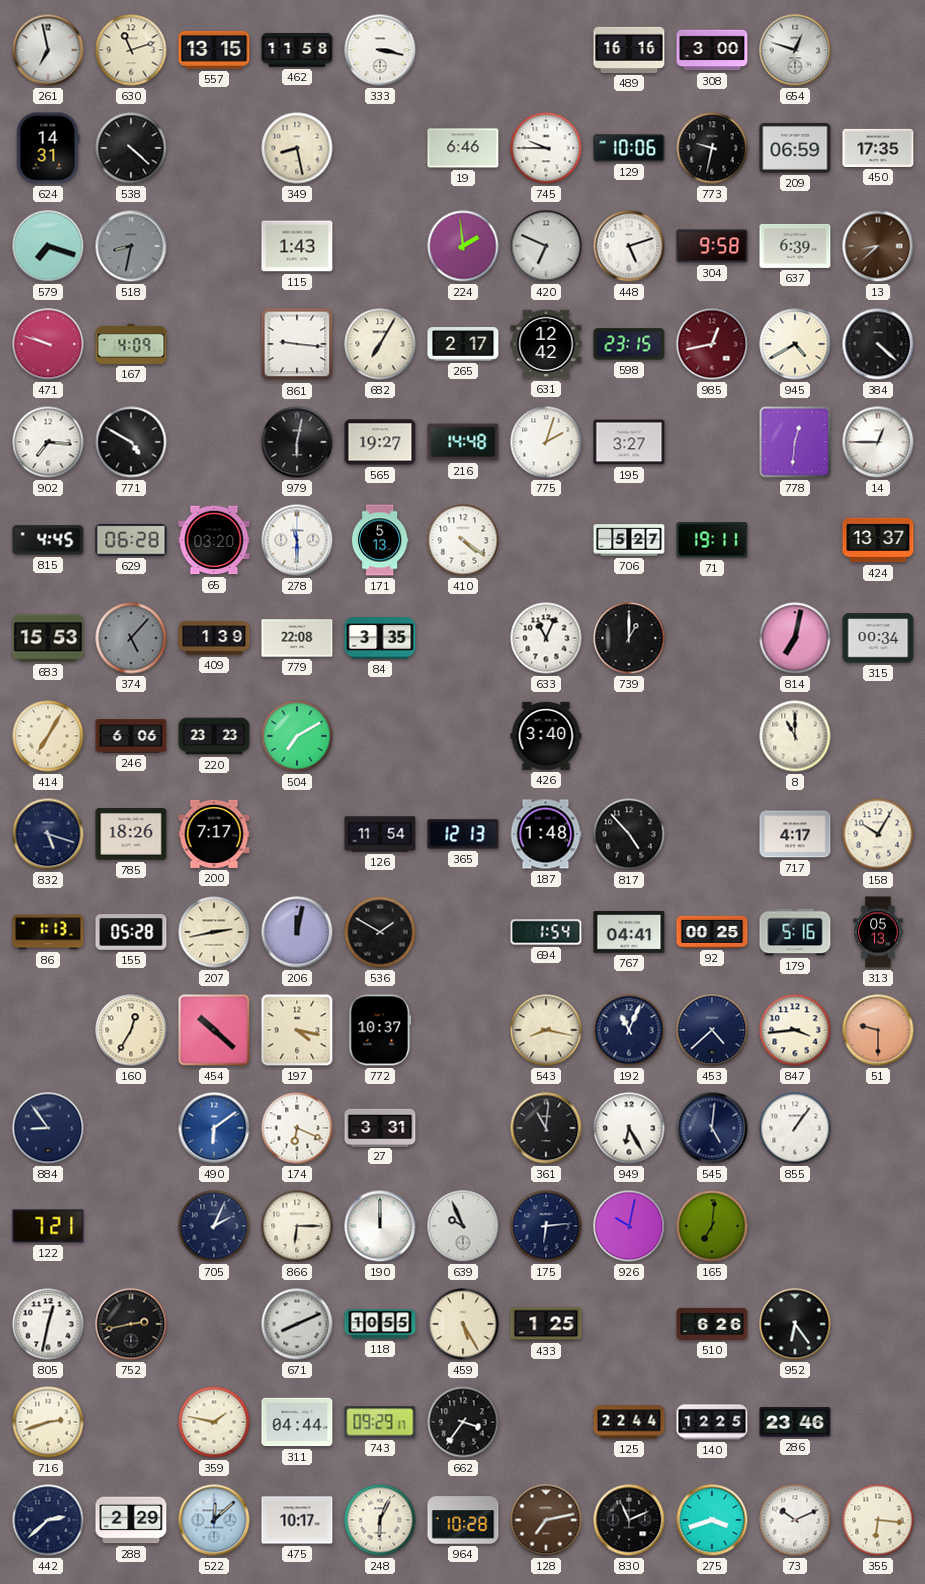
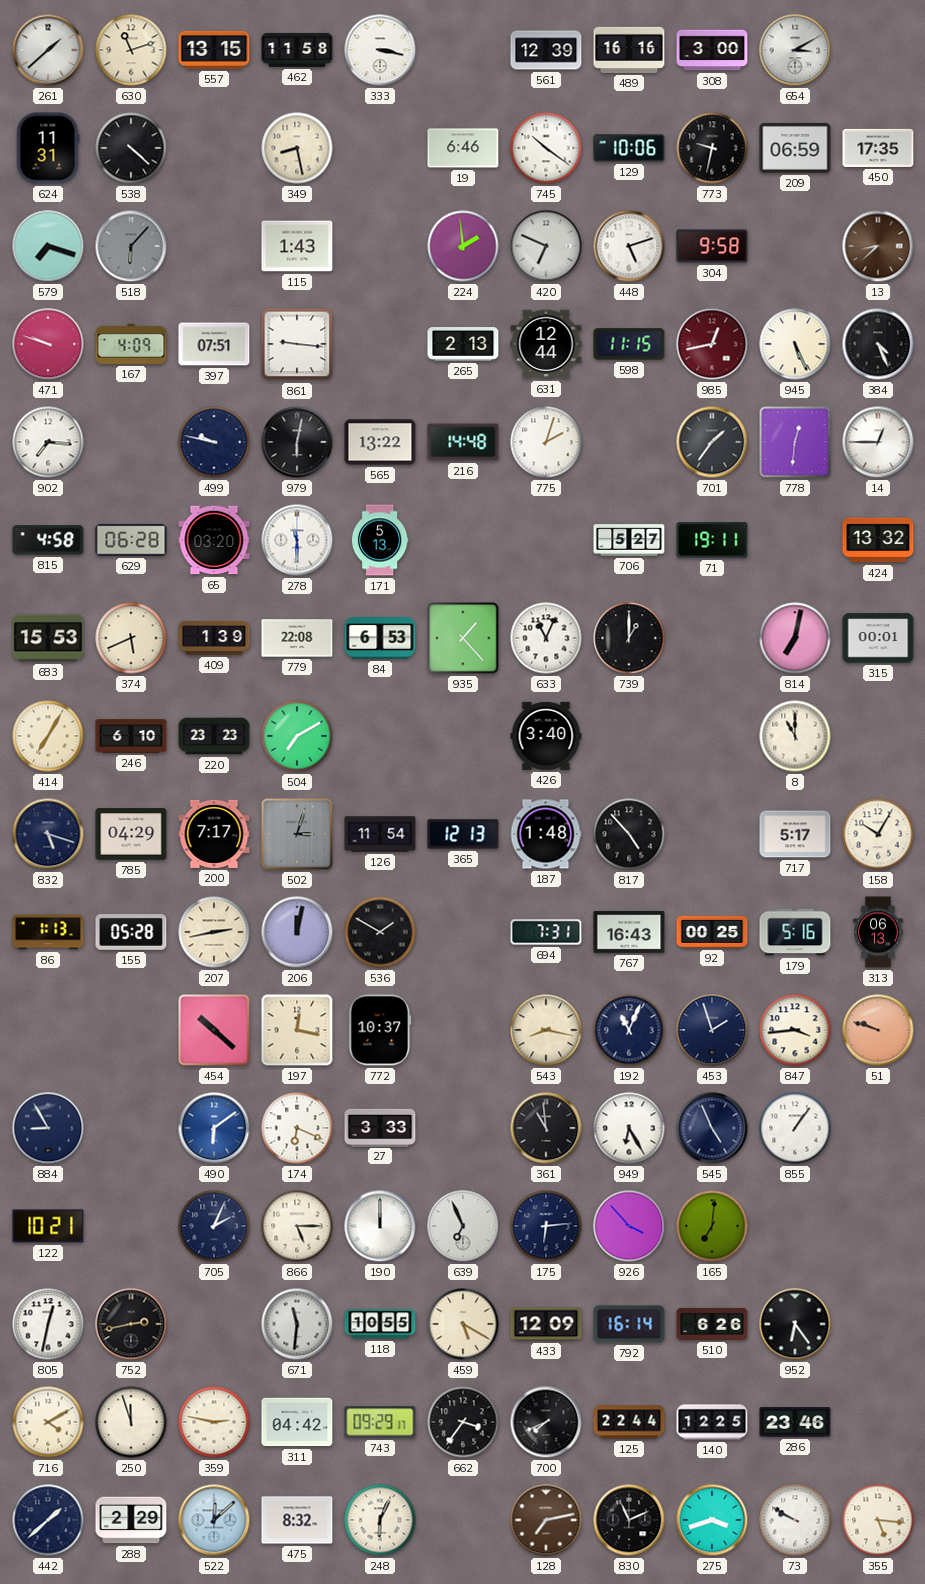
261: 6:58 -> 1:38 (48, 50)
561: none -> 12:39 (546, 50)
654: 12:48 -> 3:10 (795, 50)
624: 14:31 -> 11:31 (48, 148)
745: 9:45 -> 10:21 (546, 148)
518: 8:32 -> 6:07 (131, 246)
637: 6:39 -> none (795, 246)
397: none -> 07:51 (214, 344)
682: 7:05 -> none (380, 344)
265: 2:17 -> 2:13 (463, 344)
631: 12:42 -> 12:44 (546, 344)
598: 23:15 -> 11:15 (629, 344)
945: 4:40 -> 5:26 (795, 344)
384: 4:22 -> 4:26 (878, 344)
771: 4:50 -> none (131, 442)
499: none -> 9:47 (214, 442)
565: 19:27 -> 13:22 (380, 442)
195: 3:27 -> none (629, 442)
701: none -> 1:36 (712, 442)
815: 4:45 -> 4:58 (48, 540)
410: 4:21 -> none (463, 540)
424: 13:37 -> 13:32 (878, 540)
374: 5:07 -> 5:41 (131, 638)
374 dial: grey -> cream (131, 638)
84: 3:35 -> 6:53 (380, 638)
935: none -> 1:23 (463, 638)
315: 00:34 -> 00:01 (878, 638)
246: 6:06 -> 6:10 (131, 736)
785: 18:26 -> 04:29 (131, 834)
502: none -> 3:03 (297, 834)
717: 4:17 -> 5:17 (795, 834)
694: 1:54 -> 7:31 (546, 932)
767: 04:41 -> 16:43 (629, 932)
313: 05:13 -> 06:13 (878, 932)
160: 12:35 -> none (131, 1030)
197: 4:17 -> 12:17 (297, 1030)
453: 4:38 -> 1:57 (712, 1030)
51: 9:30 -> 9:48 (878, 1030)
884: 8:54 -> 8:55 (48, 1128)
27: 3:31 -> 3:33 (380, 1127)
361: 11:01 -> 10:59 (546, 1128)
545: 5:01 -> 4:56 (712, 1128)
122: 7:21 -> 10:21 (48, 1226)
866: 6:15 -> 5:15 (297, 1226)
639: 9:56 -> 6:56 (463, 1226)
926: 10:02 -> 3:53 (629, 1226)
671: 8:11 -> 11:31 (297, 1324)
459: 5:25 -> 5:20 (463, 1324)
433: 1:25 -> 12:09 (546, 1324)
792: none -> 16:14 (629, 1324)
716: 2:42 -> 4:10 (48, 1422)
250: none -> 11:57 (131, 1422)
359: 1:47 -> 2:47 (214, 1422)
311: 04:44 -> 04:42 (297, 1422)
700: none -> 7:41 (546, 1422)
442: 2:38 -> 1:38 (48, 1520)
475: 10:17 -> 8:32 (297, 1520)
964: 10:28 -> none (463, 1520)
73: 10:11 -> 9:50 (795, 1520)
355: 6:16 -> 5:16 (878, 1520)
